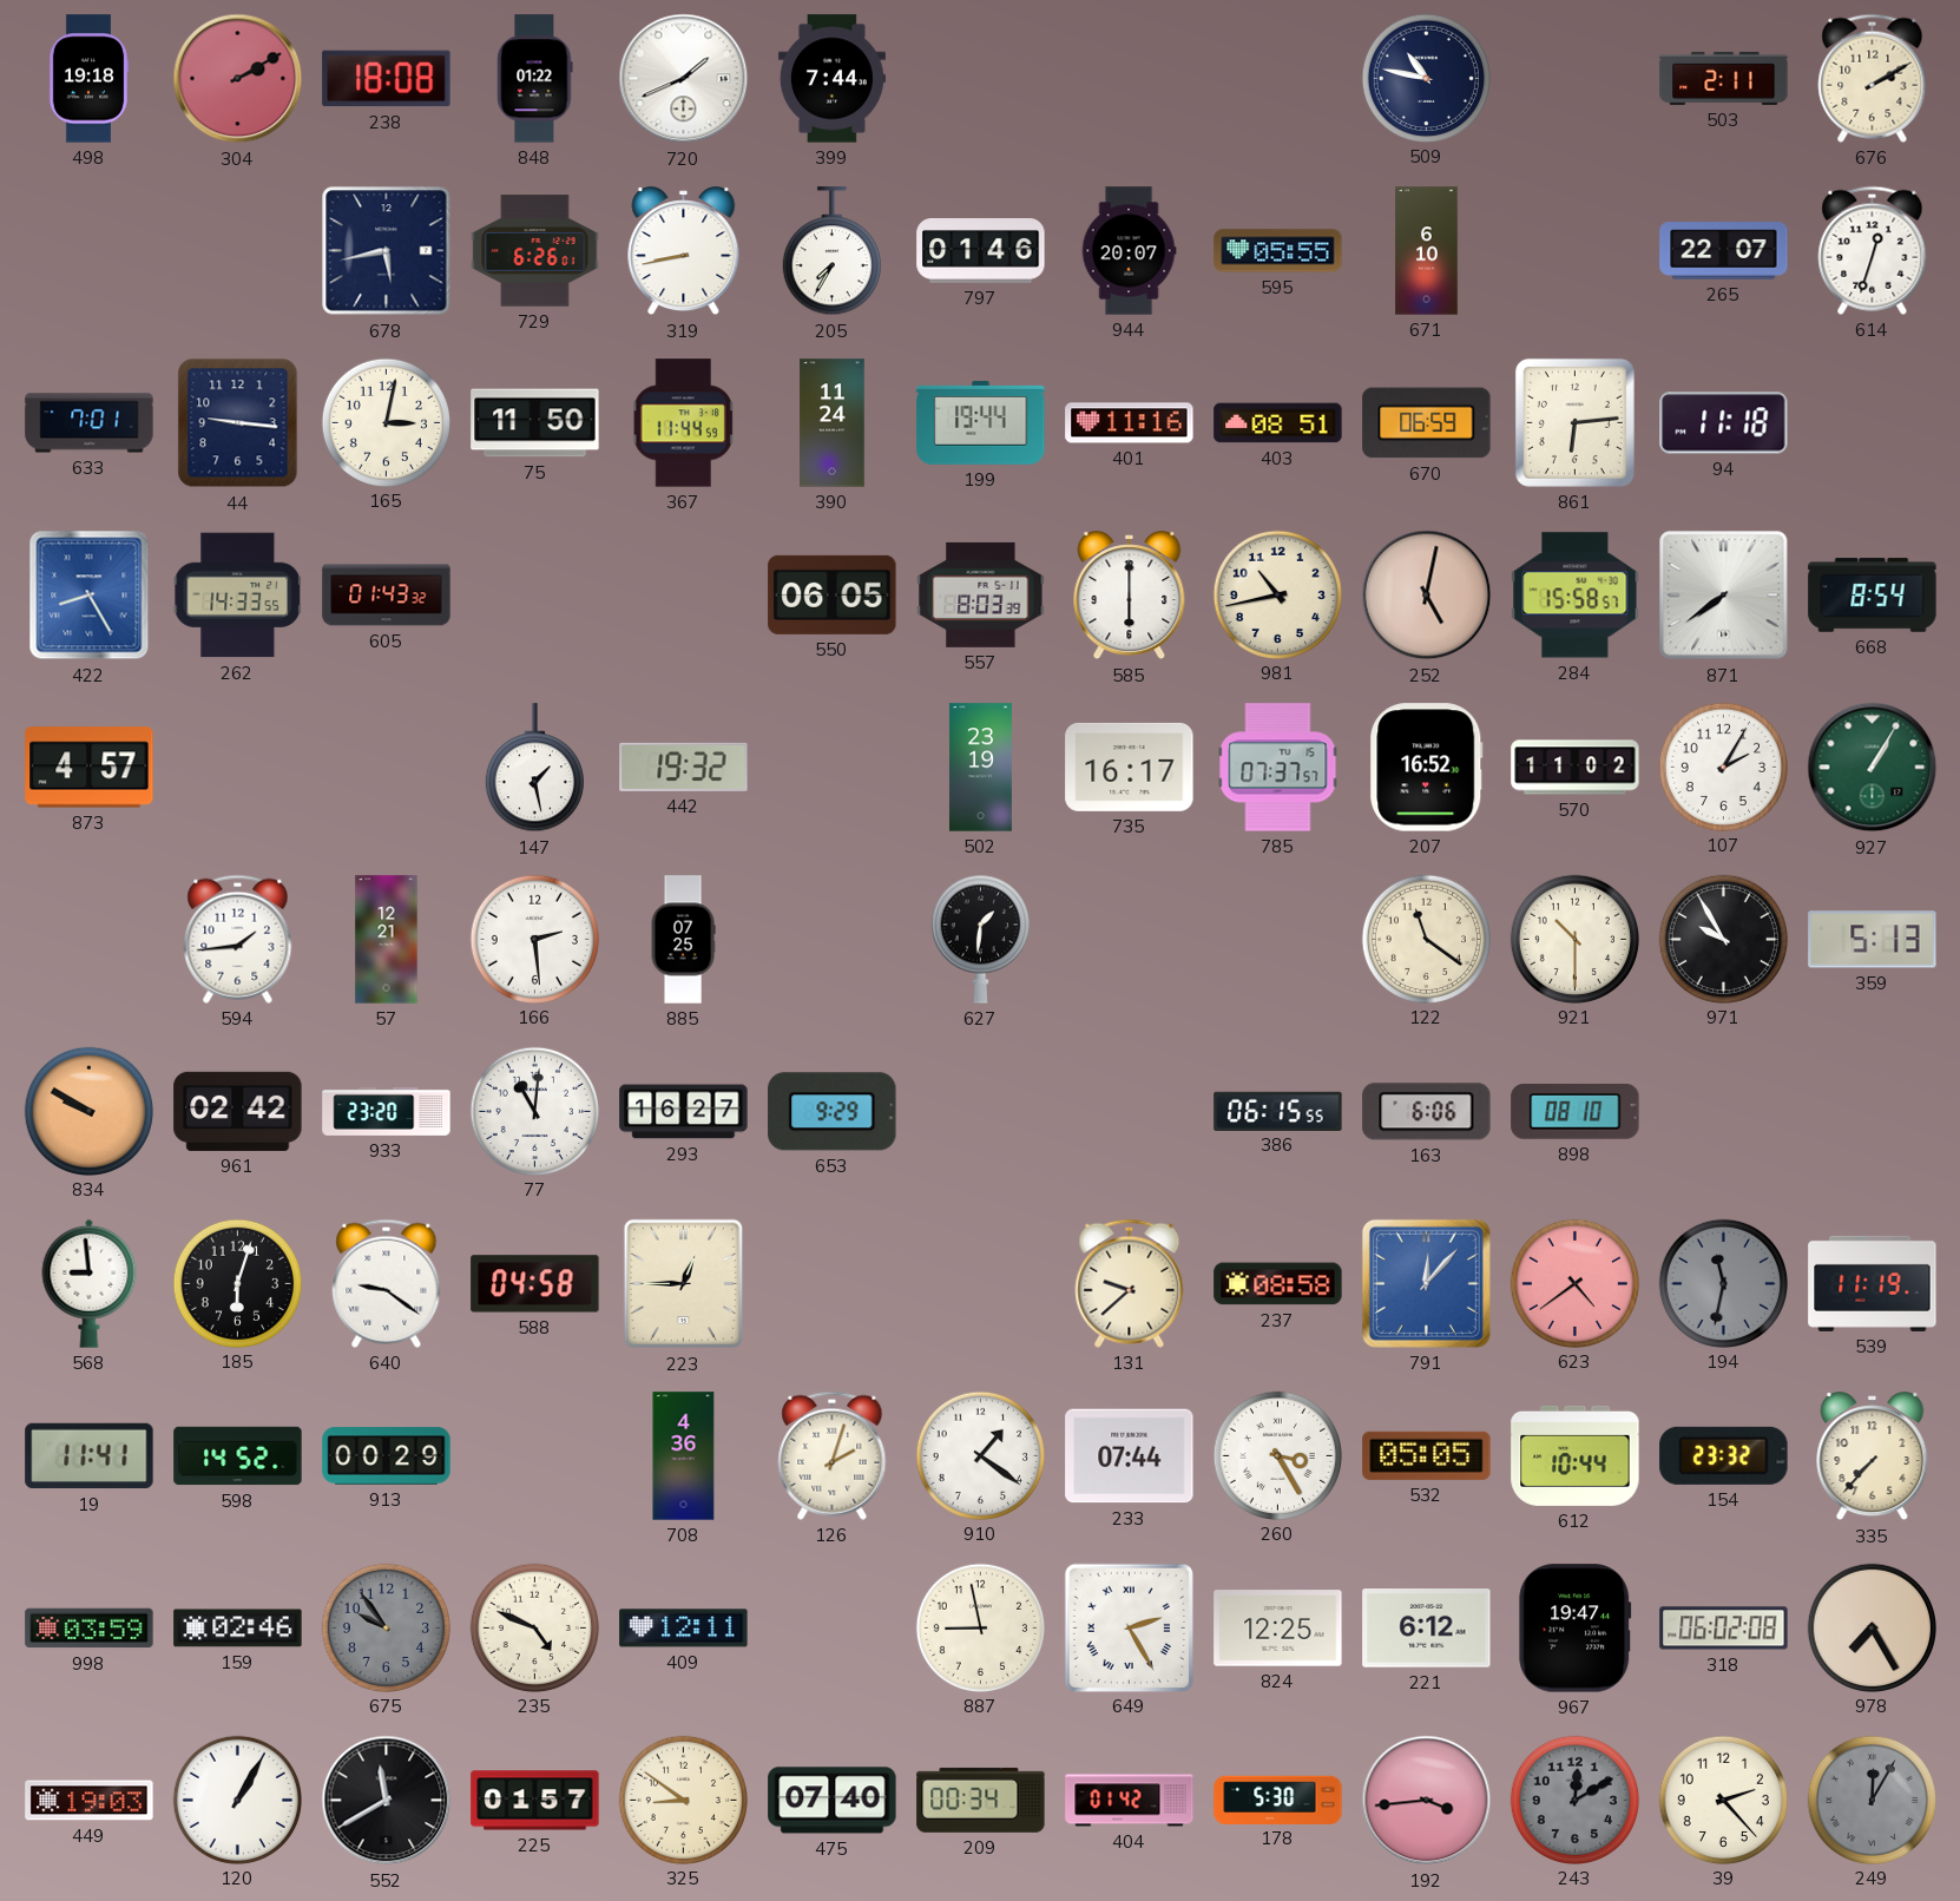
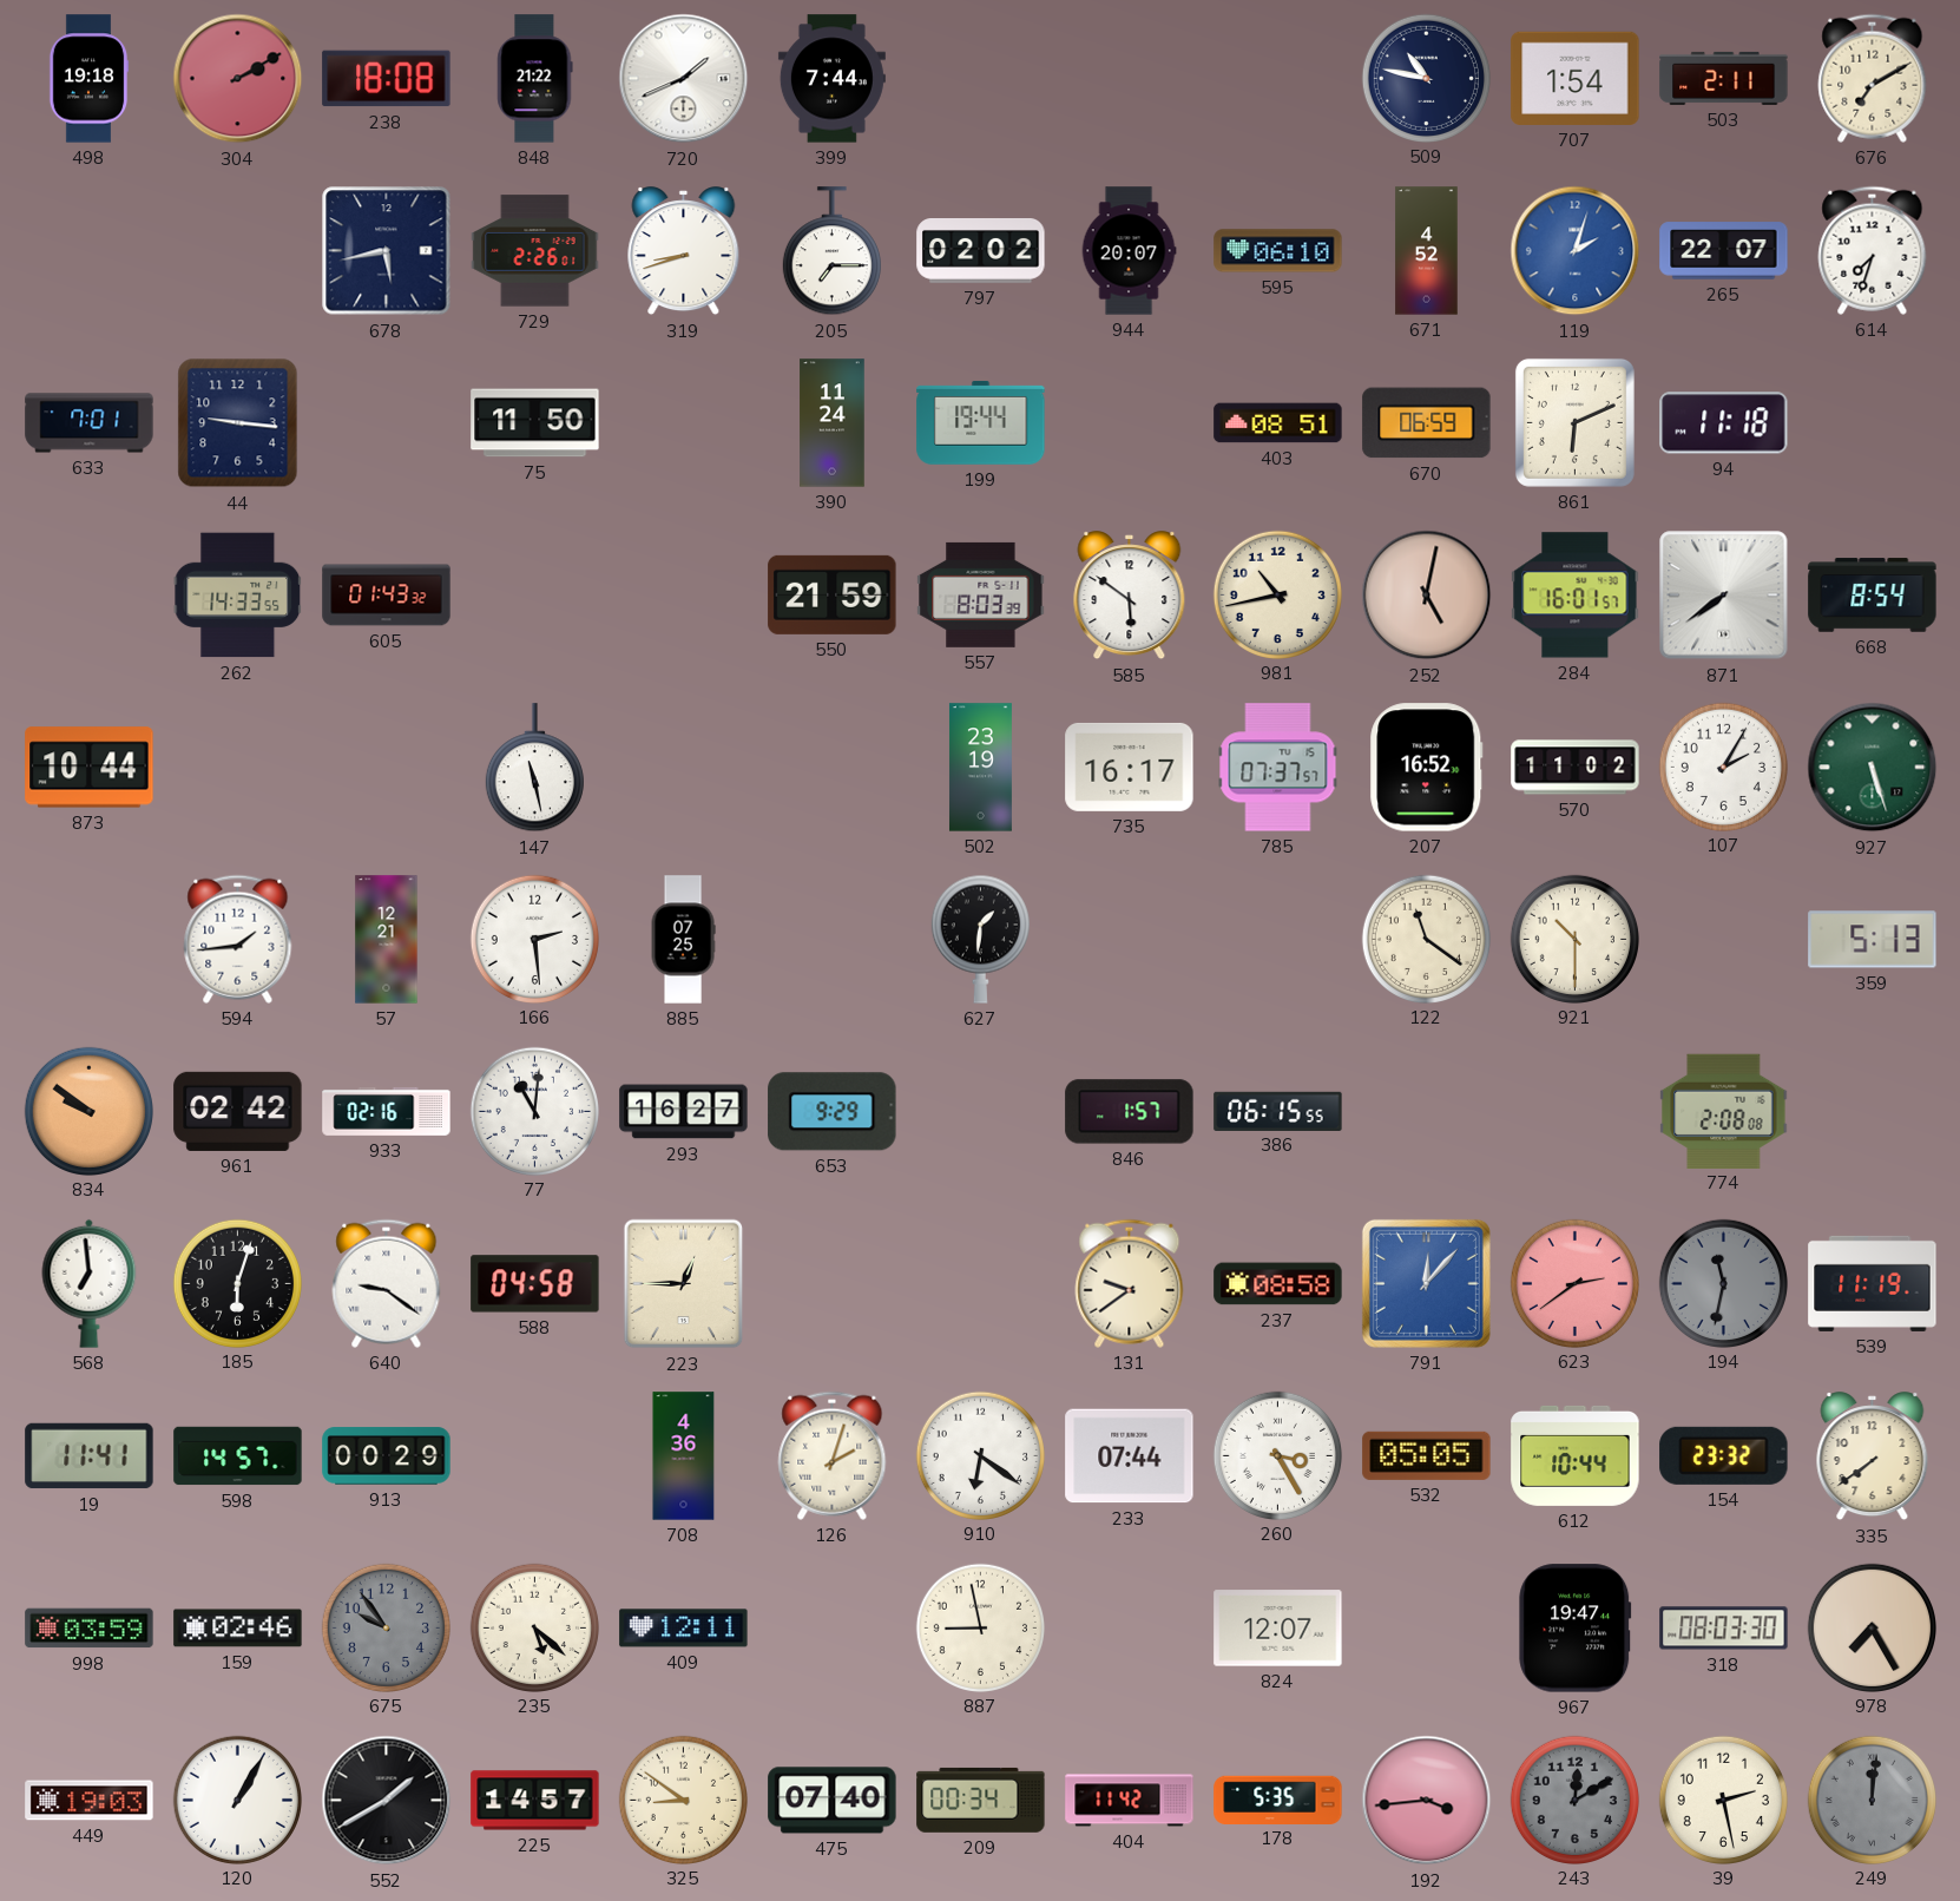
848: 01:22 -> 21:22 (535, 79)
707: none -> 1:54 (1576, 78)
676: 2:10 -> 7:10 (1873, 78)
729: 6:26 -> 2:26 (535, 251)
319: 8:43 -> 8:42 (684, 251)
205: 7:35 -> 7:15 (831, 251)
797: 01:46 -> 02:02 (981, 251)
595: 05:55 -> 06:10 (1278, 251)
671: 6:10 -> 4:52 (1427, 251)
119: none -> 2:03 (1576, 251)
614: 12:33 -> 7:33 (1873, 250)
165: 3:02 -> none (386, 422)
367: 11:44 -> none (684, 423)
401: 11:16 -> none (1130, 423)
861: 6:14 -> 6:11 (1574, 422)
422: 8:25 -> none (90, 596)
550: 06:05 -> 21:59 (833, 594)
585: 6:00 -> 5:51 (1130, 596)
284: 15:58 -> 16:01 (1576, 596)
873: 4:57 -> 10:44 (90, 768)
147: 1:28 -> 11:28 (534, 768)
442: 19:32 -> none (684, 767)
927: 1:05 -> 5:27 (1873, 768)
971: 9:55 -> none (1723, 939)
834: 9:50 -> 9:51 (88, 1111)
933: 23:20 -> 02:16 (387, 1111)
846: none -> 1:57 (1130, 1112)
163: 6:06 -> none (1427, 1112)
898: 08:10 -> none (1576, 1111)
774: none -> 2:08 (1724, 1111)
568: 8:59 -> 6:59 (90, 1283)
131: 9:38 -> 9:39 (1130, 1283)
623: 4:39 -> 2:39 (1574, 1283)
598: 14:52 -> 14:57 (238, 1456)
910: 1:21 -> 6:21 (980, 1455)
335: 7:37 -> 7:39 (1873, 1456)
235: 4:49 -> 5:22 (534, 1627)
649: 2:25 -> none (1129, 1627)
824: 12:25 -> 12:07 (1278, 1629)
221: 6:12 -> none (1427, 1629)
318: 06:02 -> 08:03 (1724, 1629)
552: 11:40 -> 1:40 (387, 1801)
225: 01:57 -> 14:57 (535, 1801)
404: 01:42 -> 11:42 (1130, 1801)
178: 5:30 -> 5:35 (1278, 1800)
39: 2:23 -> 2:28 (1723, 1800)
249: 12:05 -> 12:01 (1872, 1800)
